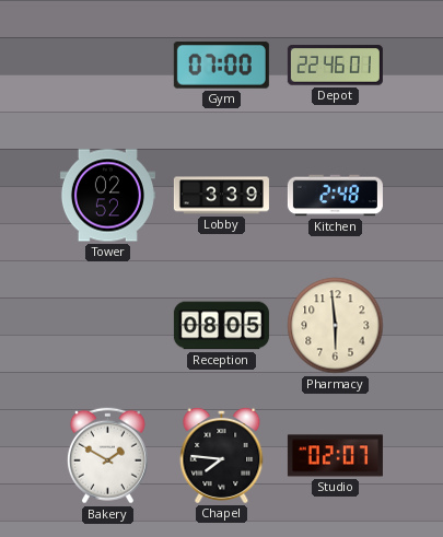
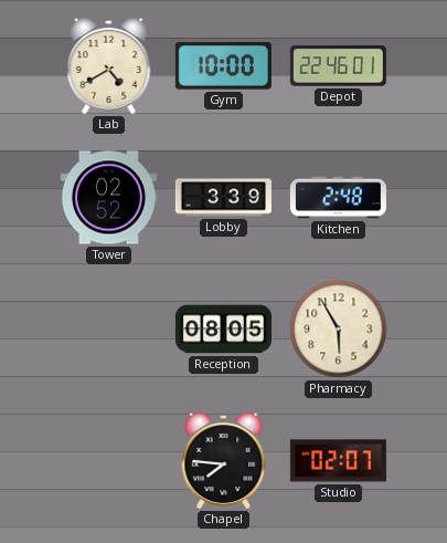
Lab: none -> 4:40 (109, 65)
Gym: 07:00 -> 10:00 (223, 66)
Pharmacy: 5:59 -> 5:55 (339, 330)
Bakery: 1:50 -> none (107, 456)
